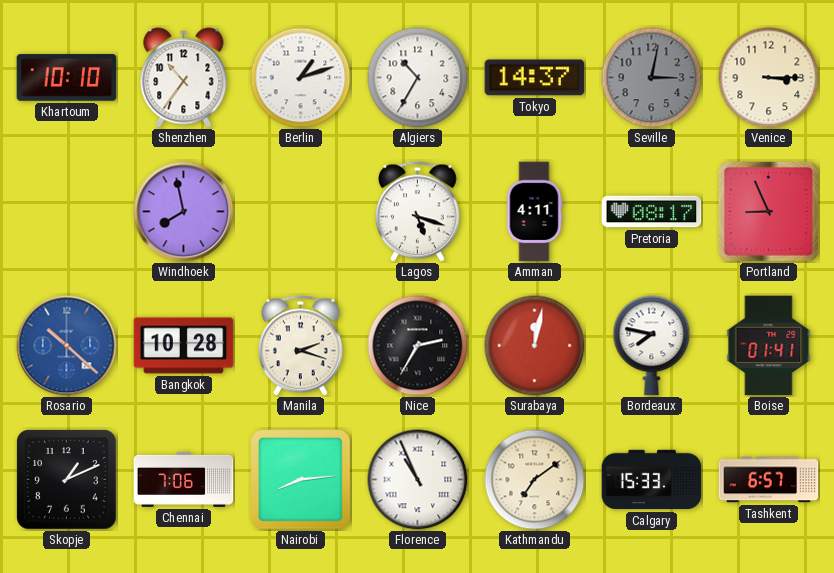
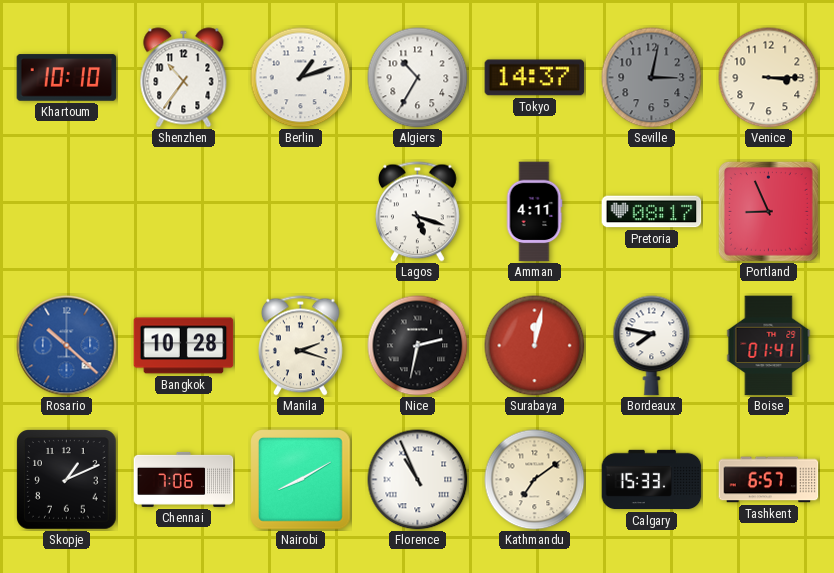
Windhoek: 7:58 -> none (184, 212)
Nice: 2:35 -> 2:32 (418, 346)
Nairobi: 8:14 -> 8:10 (301, 480)
